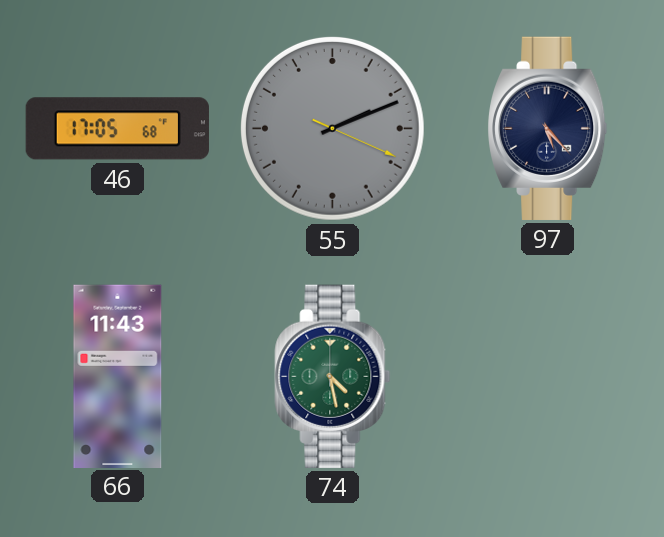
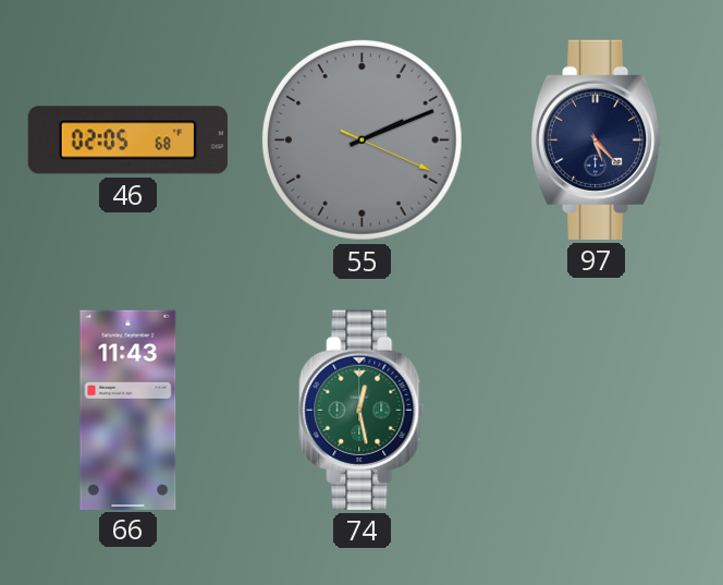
46: 17:05 -> 02:05 (127, 141)
74: 4:28 -> 12:28 (363, 410)
